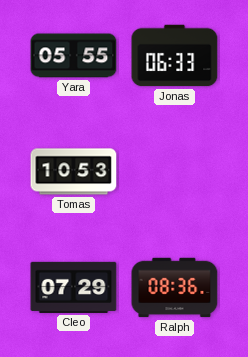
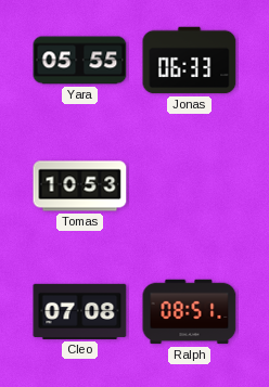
Cleo: 07:29 -> 07:08 (80, 311)
Ralph: 08:36 -> 08:51 (190, 312)
